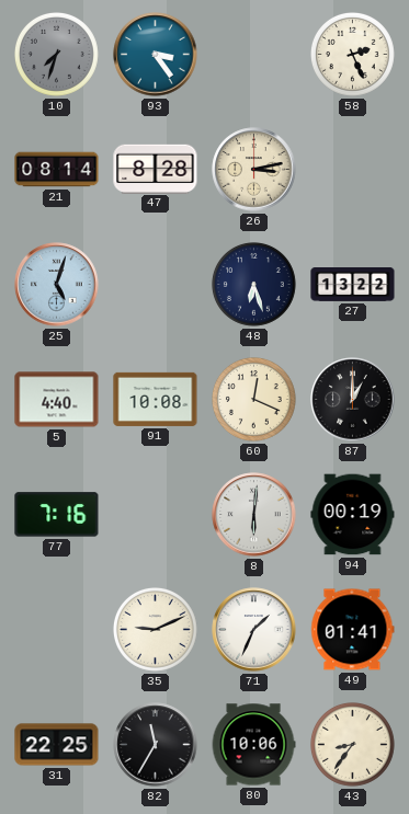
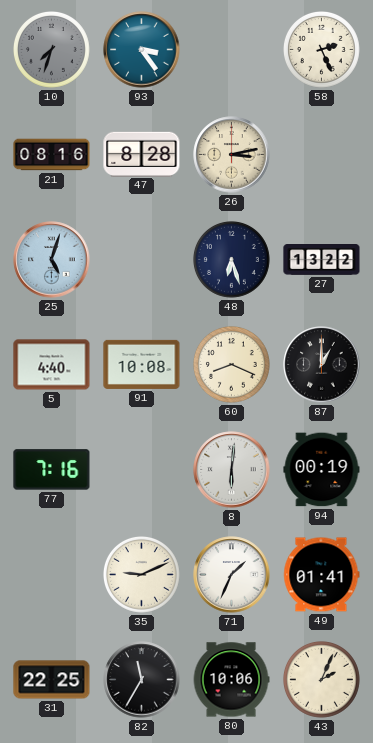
21: 08:14 -> 08:16 (52, 155)
60: 12:19 -> 8:19 (232, 365)
43: 8:36 -> 2:04 (322, 680)
